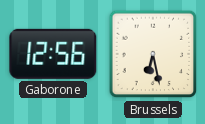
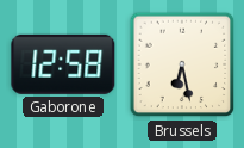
Gaborone: 12:56 -> 12:58 (63, 64)
